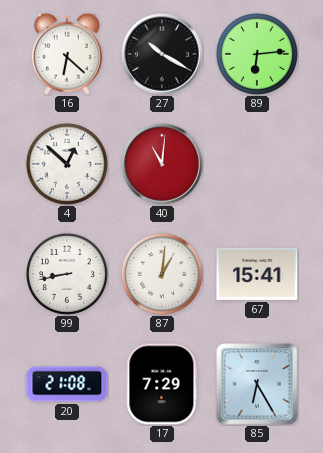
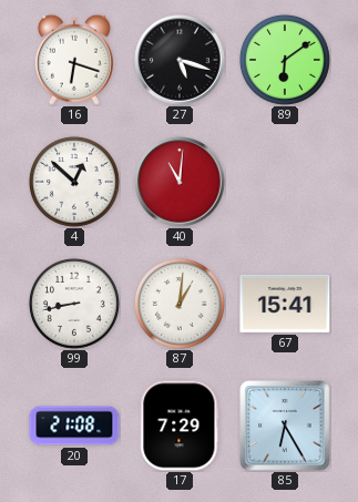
16: 6:22 -> 6:18 (74, 60)
27: 10:20 -> 5:18 (180, 60)
89: 6:14 -> 6:09 (285, 60)
